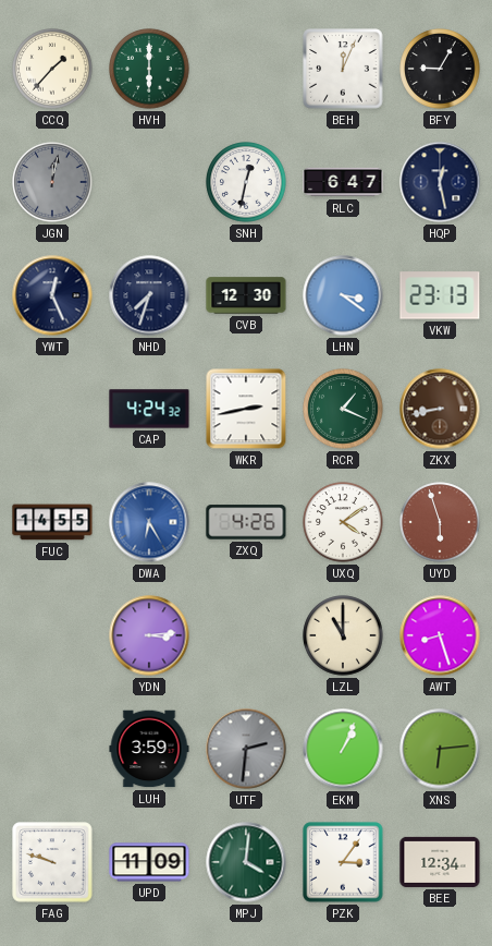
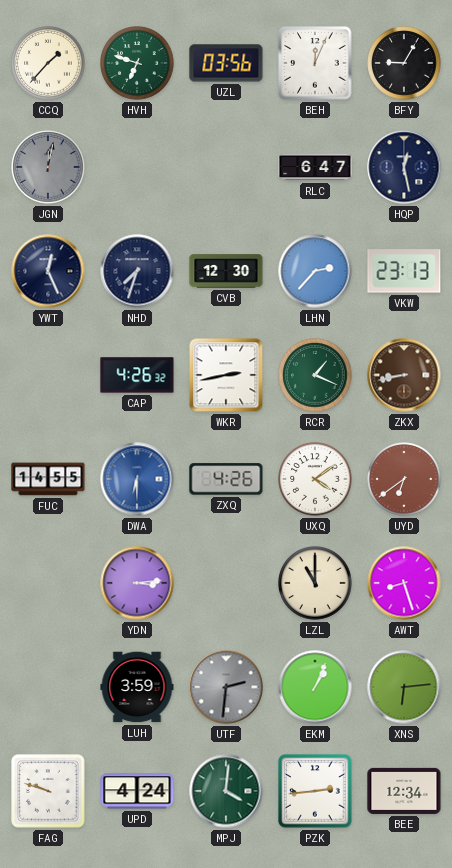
HVH: 6:00 -> 6:48 (137, 63)
UZL: none -> 03:56 (226, 63)
SNH: 12:32 -> none (246, 182)
LHN: 3:21 -> 2:37 (315, 271)
CAP: 4:24 -> 4:26 (137, 375)
DWA: 6:25 -> 6:30 (137, 479)
UYD: 5:57 -> 6:39 (404, 479)
UPD: 11:09 -> 4:24 (137, 791)
PZK: 3:06 -> 2:44 (315, 791)
